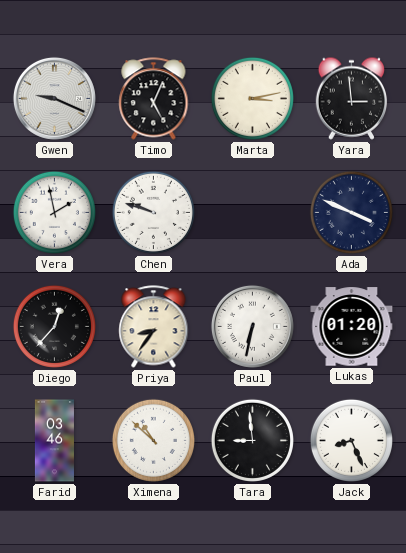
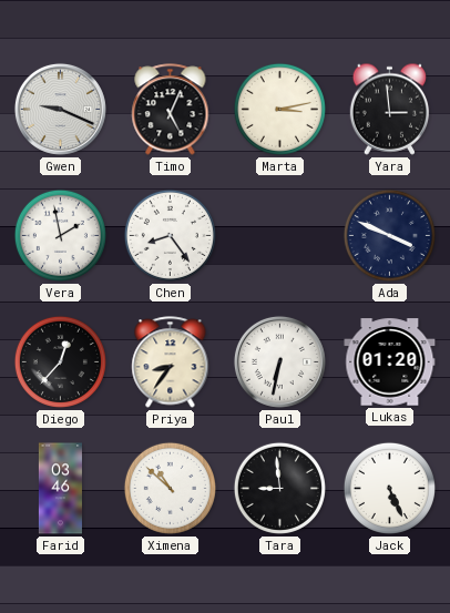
Chen: 9:48 -> 8:24 (170, 235)
Jack: 8:26 -> 5:26 (389, 488)
